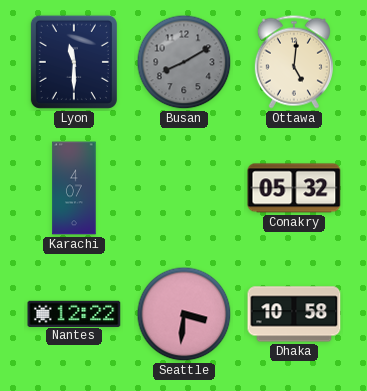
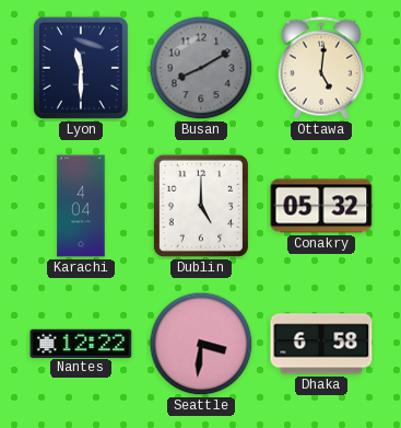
Karachi: 4:07 -> 4:04 (81, 206)
Dublin: none -> 5:00 (201, 206)
Dhaka: 10:58 -> 6:58 (321, 344)
